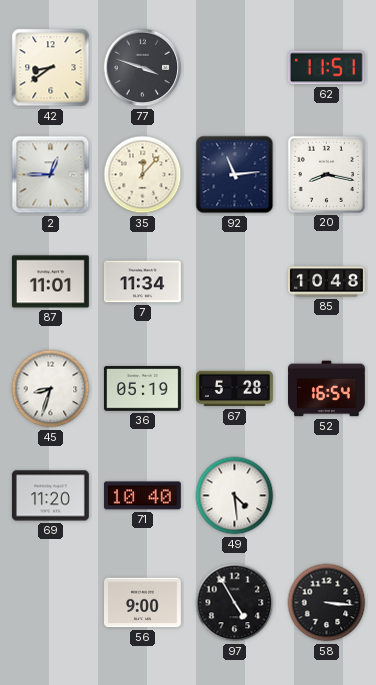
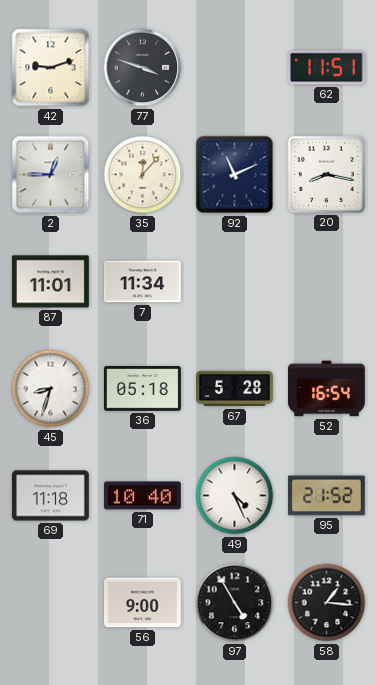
42: 8:39 -> 9:12 (51, 68)
92: 11:14 -> 11:11 (235, 175)
85: 10:48 -> none (327, 282)
36: 05:19 -> 05:18 (142, 389)
69: 11:20 -> 11:18 (50, 496)
49: 4:29 -> 4:26 (235, 496)
95: none -> 21:52 (327, 496)
58: 3:16 -> 1:16 (327, 603)
